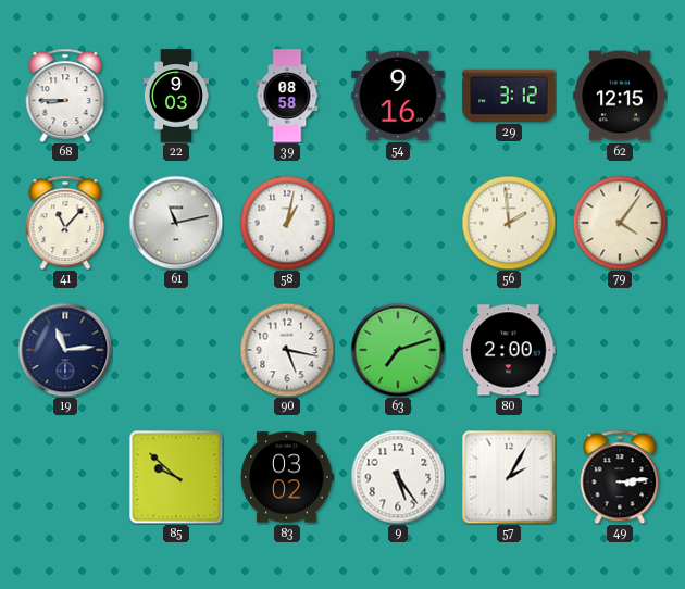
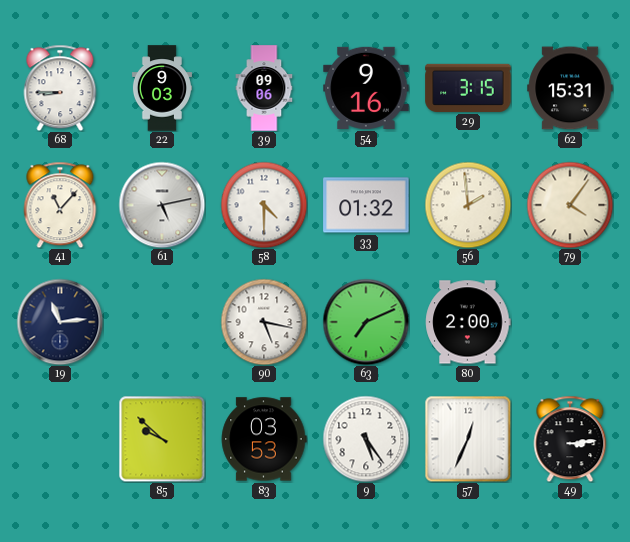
39: 08:58 -> 09:06 (264, 88)
29: 3:12 -> 3:15 (468, 88)
62: 12:15 -> 15:31 (570, 88)
61: 11:13 -> 5:13 (162, 205)
58: 1:02 -> 4:30 (264, 205)
33: none -> 01:32 (366, 205)
63: 7:12 -> 7:11 (366, 322)
83: 03:02 -> 03:53 (264, 439)
57: 2:05 -> 12:34 (468, 439)
